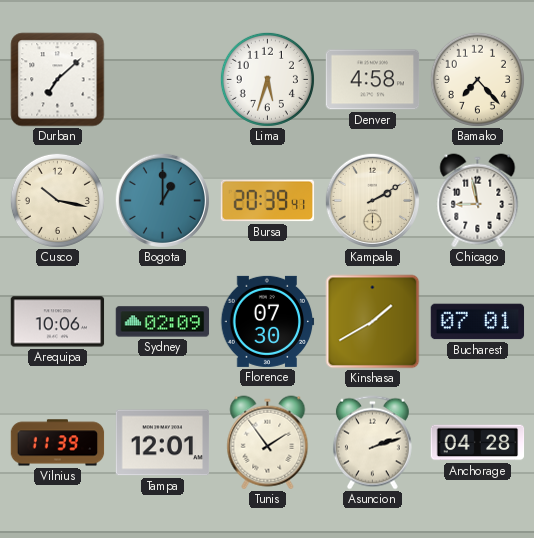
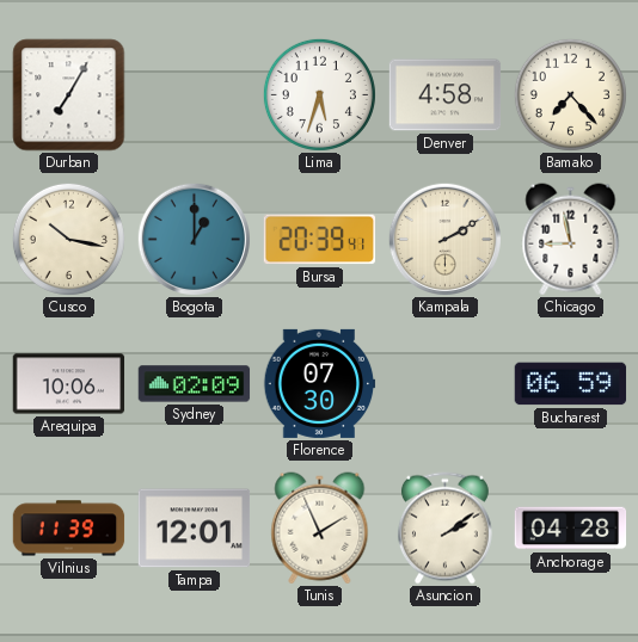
Durban: 7:08 -> 7:05 (69, 95)
Kinshasa: 1:40 -> none (373, 322)
Bucharest: 07:01 -> 06:59 (571, 384)
Tunis: 1:54 -> 1:56 (320, 529)
Asuncion: 2:12 -> 2:09 (444, 529)
